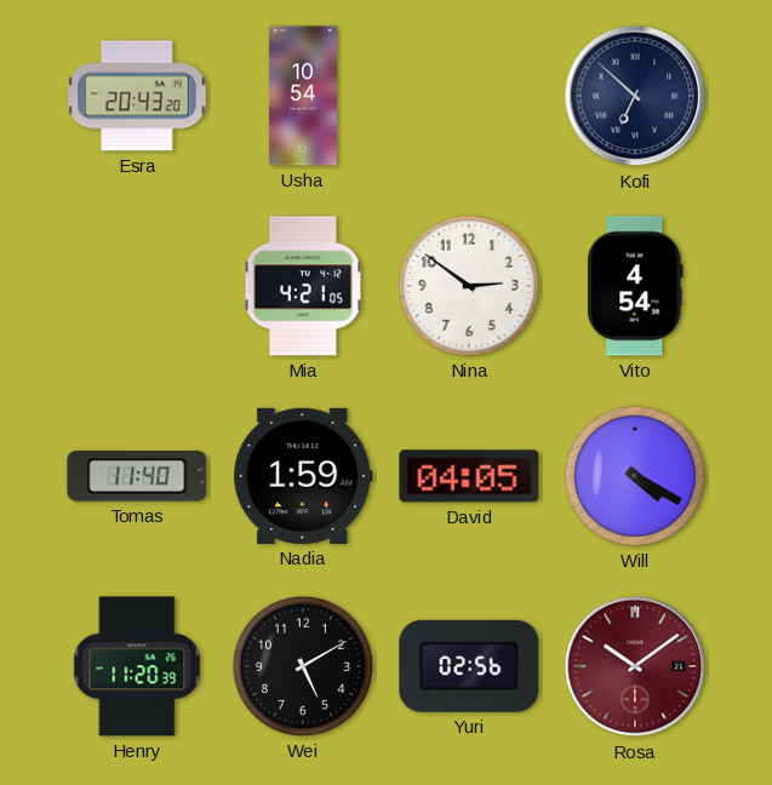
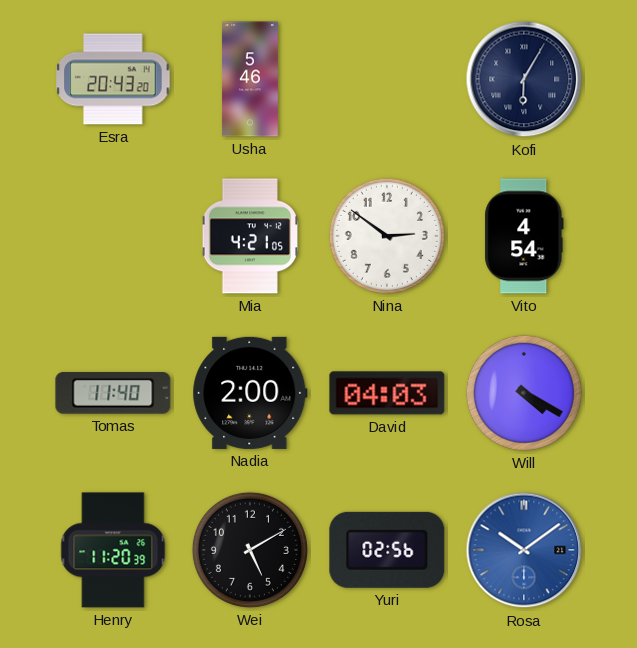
Usha: 10:54 -> 5:46 (250, 79)
Kofi: 6:52 -> 6:05 (524, 79)
Nadia: 1:59 -> 2:00 (250, 393)
David: 04:05 -> 04:03 (387, 393)
Rosa dial: burgundy -> blue (524, 550)
